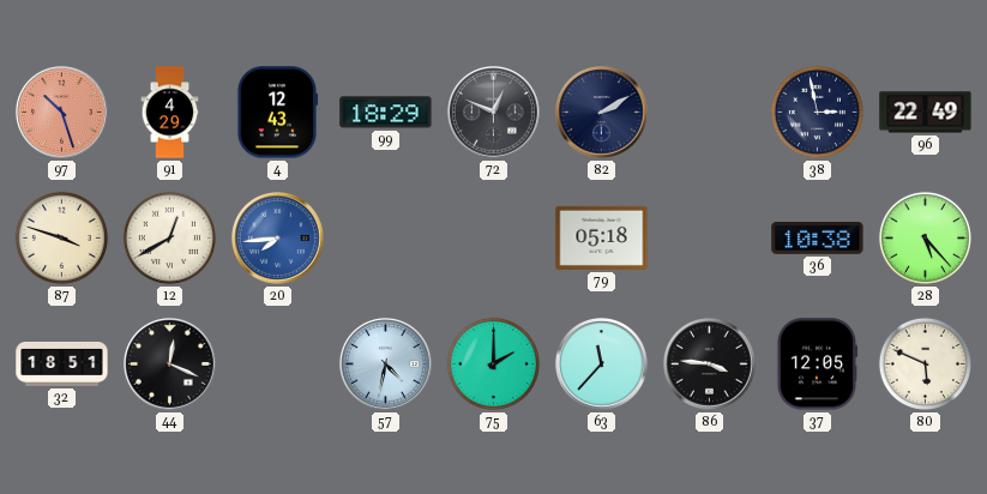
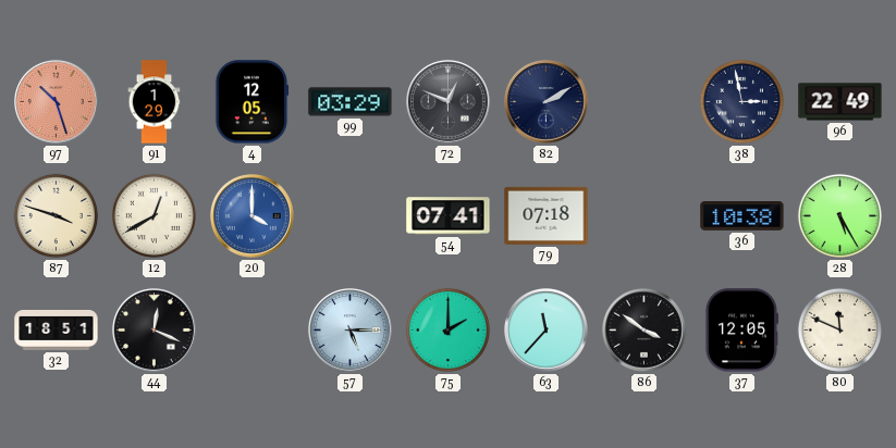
91: 4:29 -> 1:29 (155, 102)
4: 12:43 -> 12:05 (251, 102)
99: 18:29 -> 03:29 (351, 102)
20: 7:44 -> 4:00 (253, 216)
54: none -> 07:41 (449, 216)
79: 05:18 -> 07:18 (547, 215)
28: 5:23 -> 5:25 (839, 215)
57: 4:32 -> 5:15 (351, 331)
86: 3:46 -> 3:51 (645, 331)
80: 5:49 -> 11:49 (839, 329)
